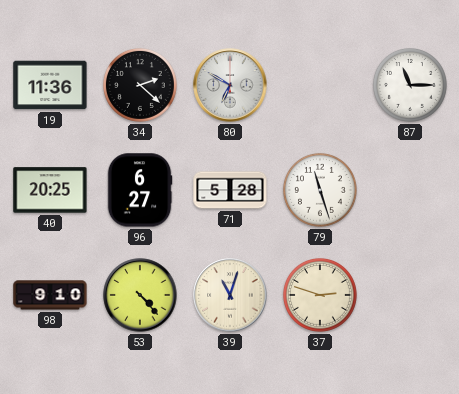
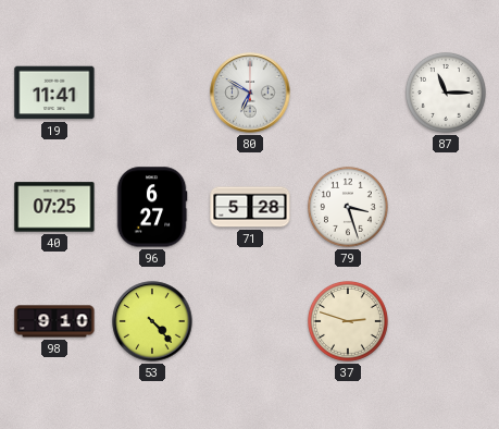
19: 11:36 -> 11:41 (54, 93)
34: 2:22 -> none (140, 85)
40: 20:25 -> 07:25 (54, 207)
79: 11:27 -> 3:27 (348, 207)
39: 11:03 -> none (230, 295)
